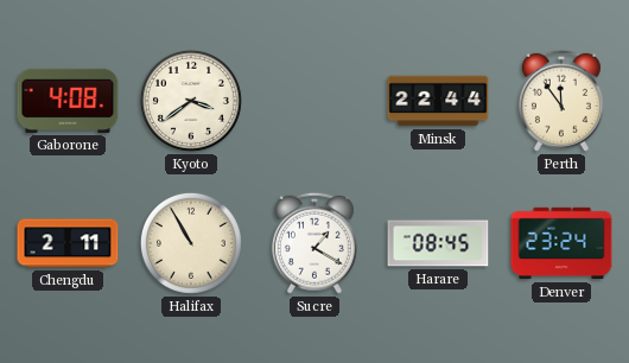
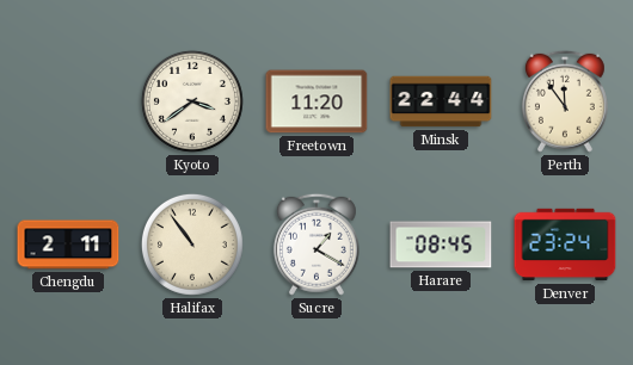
Gaborone: 4:08 -> none (68, 101)
Freetown: none -> 11:20 (316, 101)
Halifax: 10:55 -> 10:54 (192, 245)
